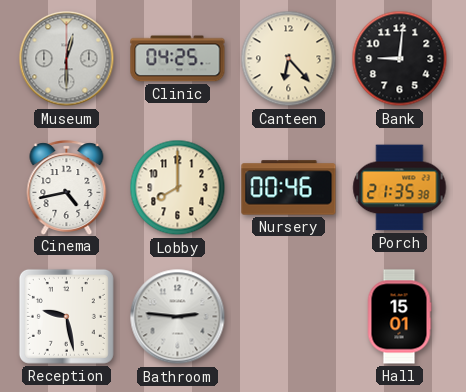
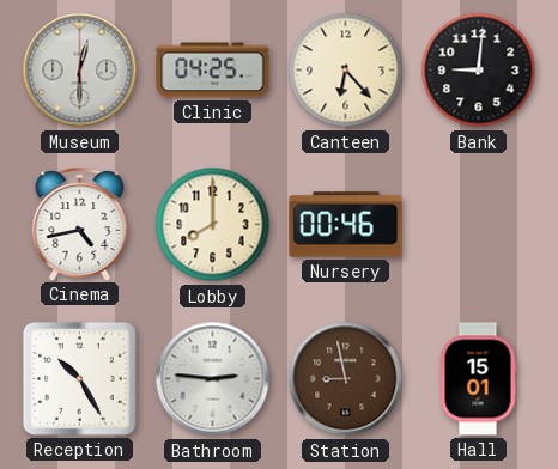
Porch: 21:35 -> none (400, 188)
Reception: 9:28 -> 10:25 (79, 378)
Station: none -> 8:58 (346, 379)
